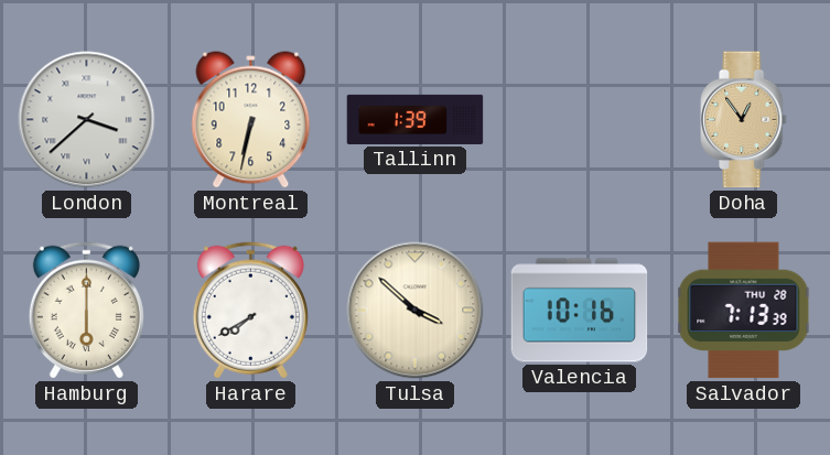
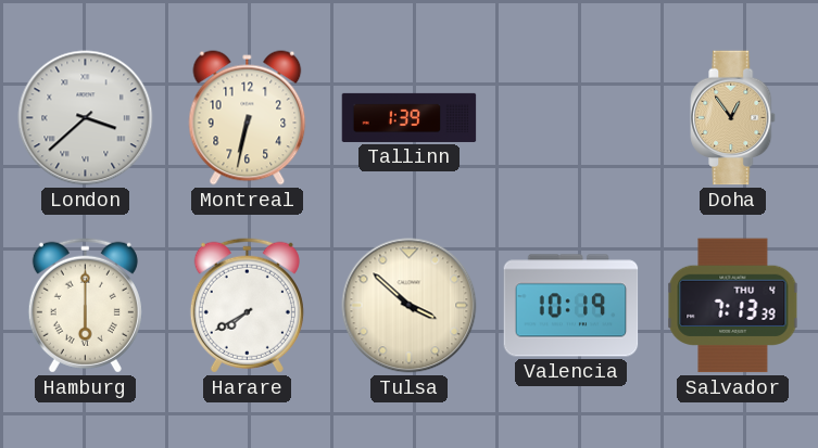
Valencia: 10:16 -> 10:19 (571, 306)
Salvador date: THU 28 -> THU 4 (733, 306)
